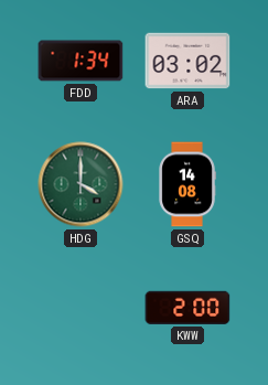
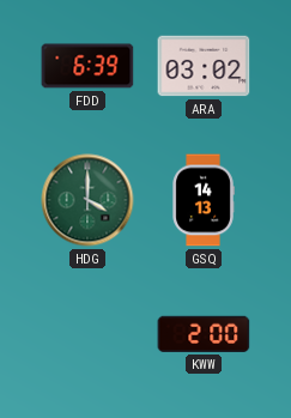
FDD: 1:34 -> 6:39 (87, 66)
GSQ: 14:08 -> 14:13 (204, 200)
